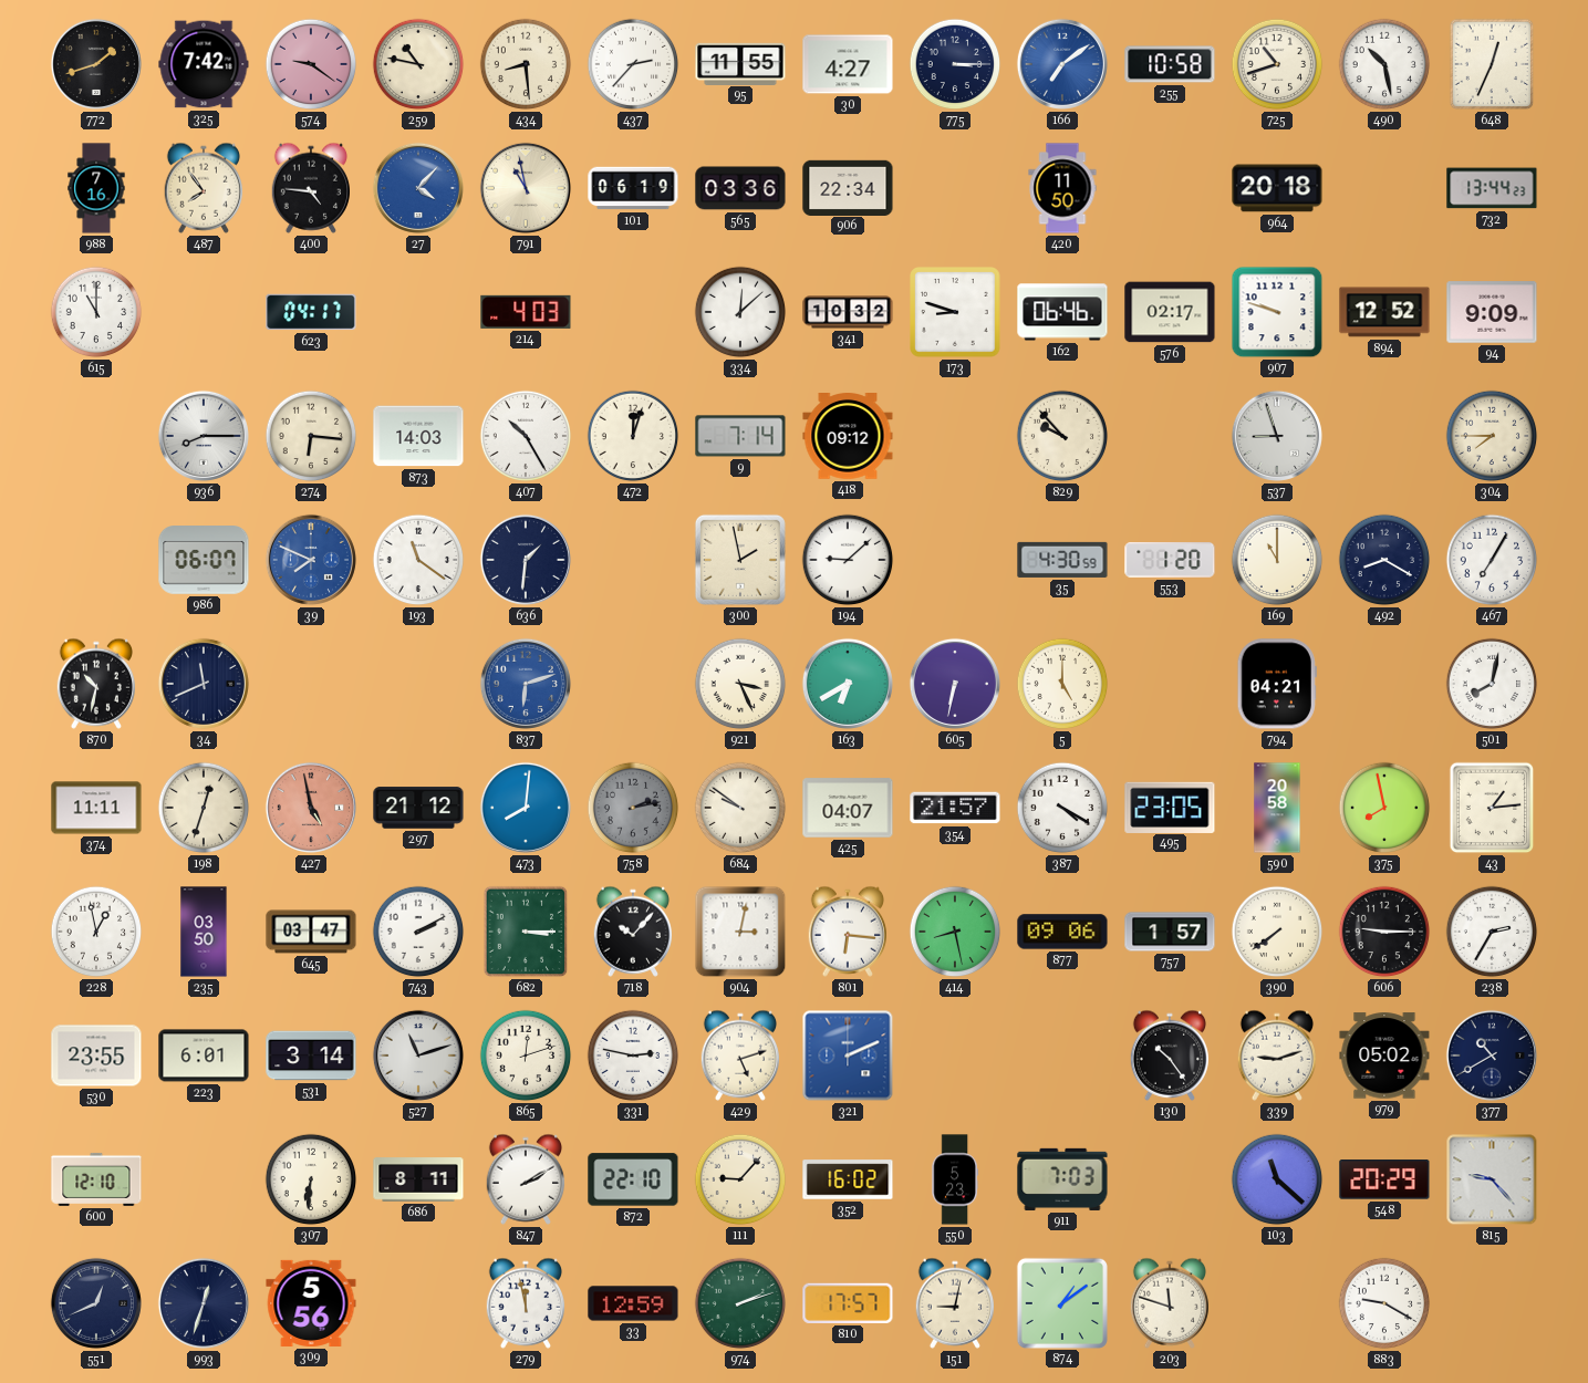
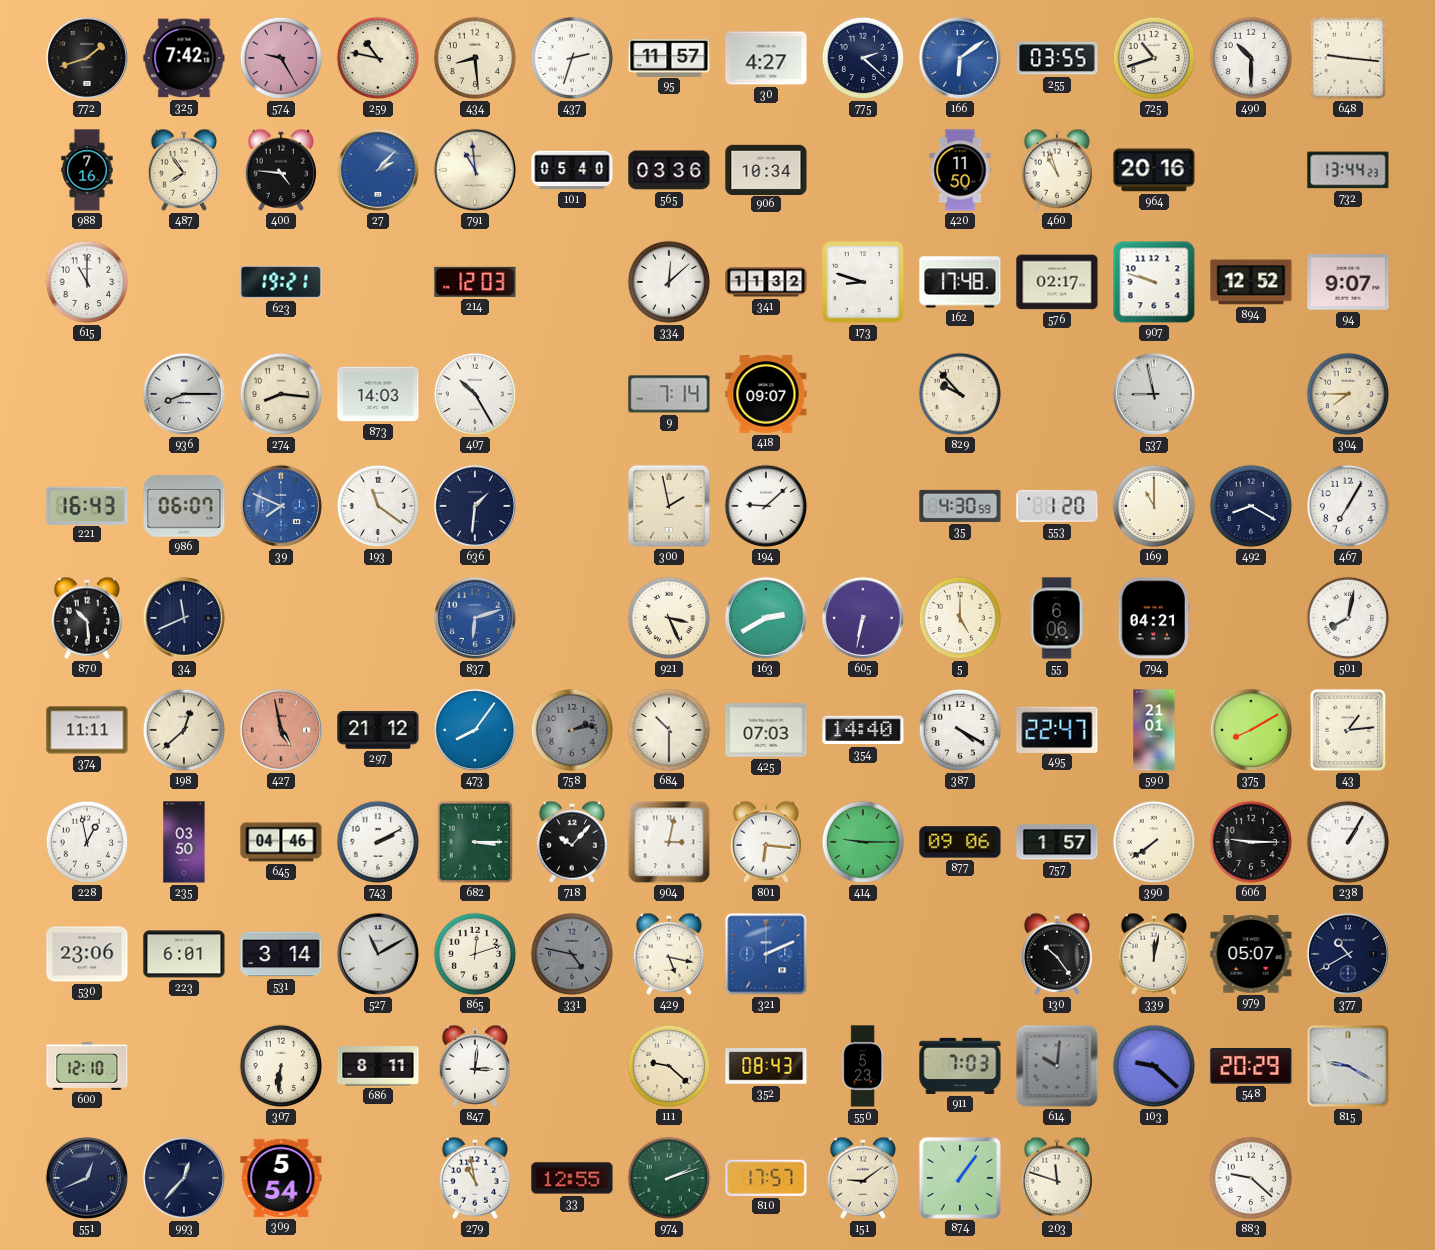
574: 9:21 -> 9:25 (281, 58)
437: 2:37 -> 2:33 (572, 58)
95: 11:55 -> 11:57 (669, 57)
775: 3:15 -> 2:22 (863, 58)
166: 7:09 -> 6:09 (960, 58)
255: 10:58 -> 03:55 (1057, 58)
490: 10:28 -> 10:30 (1251, 58)
648: 12:34 -> 9:16 (1348, 58)
27: 4:07 -> 2:07 (378, 170)
791: 10:58 -> 10:59 (475, 170)
101: 06:19 -> 05:40 (572, 170)
906: 22:34 -> 10:34 (766, 169)
460: none -> 10:57 (1056, 170)
964: 20:18 -> 20:16 (1154, 170)
623: 04:17 -> 19:21 (281, 282)
214: 4:03 -> 12:03 (475, 282)
341: 10:32 -> 11:32 (766, 282)
162: 06:46 -> 17:48 (960, 282)
94: 9:09 -> 9:07 (1348, 282)
274: 6:16 -> 8:16 (281, 394)
472: 12:03 -> none (633, 436)
418: 09:12 -> 09:07 (766, 395)
537: 8:57 -> 8:58 (1154, 394)
221: none -> 16:43 (87, 505)
870: 10:32 -> 10:29 (86, 618)
163: 6:40 -> 2:40 (766, 618)
55: none -> 6:06 (1057, 618)
198: 12:33 -> 12:38 (184, 730)
473: 8:01 -> 8:06 (475, 730)
684: 9:51 -> 10:30 (669, 730)
425: 04:07 -> 07:03 (766, 730)
354: 21:57 -> 14:40 (863, 730)
495: 23:05 -> 22:47 (1057, 729)
590: 20:58 -> 21:01 (1154, 730)
375: 7:58 -> 8:10 (1251, 730)
645: 03:47 -> 04:46 (281, 842)
414: 8:28 -> 9:15 (863, 842)
238: 2:35 -> 1:05 (1348, 842)
530: 23:55 -> 23:06 (87, 954)
527: 11:12 -> 11:10 (378, 954)
331: 2:47 -> 4:47 (572, 954)
331 dial: white -> grey (572, 954)
429: 5:12 -> 5:17 (668, 954)
339: 9:12 -> 12:02 (1153, 954)
979: 05:02 -> 05:07 (1251, 954)
847: 2:10 -> 3:01 (474, 1066)
872: 22:10 -> none (633, 1179)
111: 9:07 -> 9:22 (669, 1066)
352: 16:02 -> 08:43 (766, 1066)
614: none -> 10:01 (1057, 1066)
103: 11:22 -> 9:22 (1154, 1066)
815: 9:23 -> 9:20 (1348, 1066)
993: 12:33 -> 12:37 (184, 1178)
309: 5:56 -> 5:54 (281, 1178)
279: 11:58 -> 10:58 (474, 1178)
33: 12:59 -> 12:55 (572, 1178)
151: 9:02 -> 9:09 (862, 1178)
874: 1:09 -> 1:06 (959, 1177)
883: 9:20 -> 9:22 (1251, 1178)
